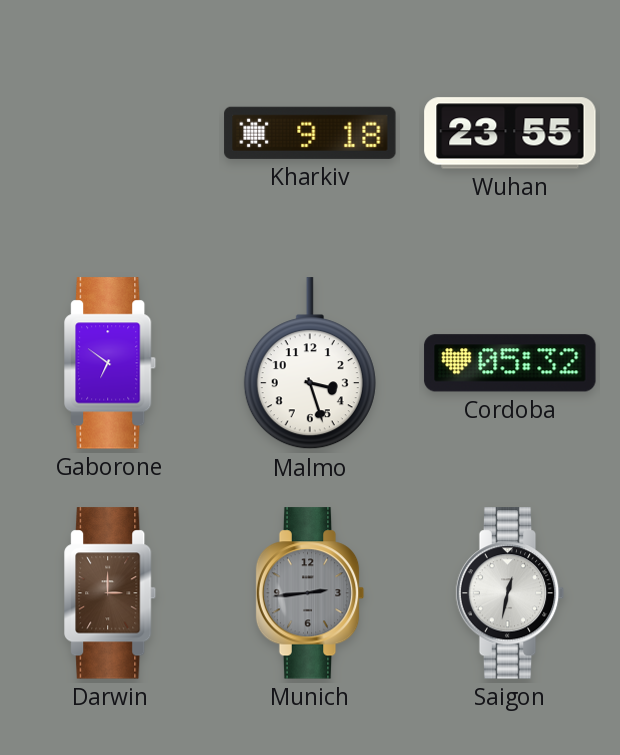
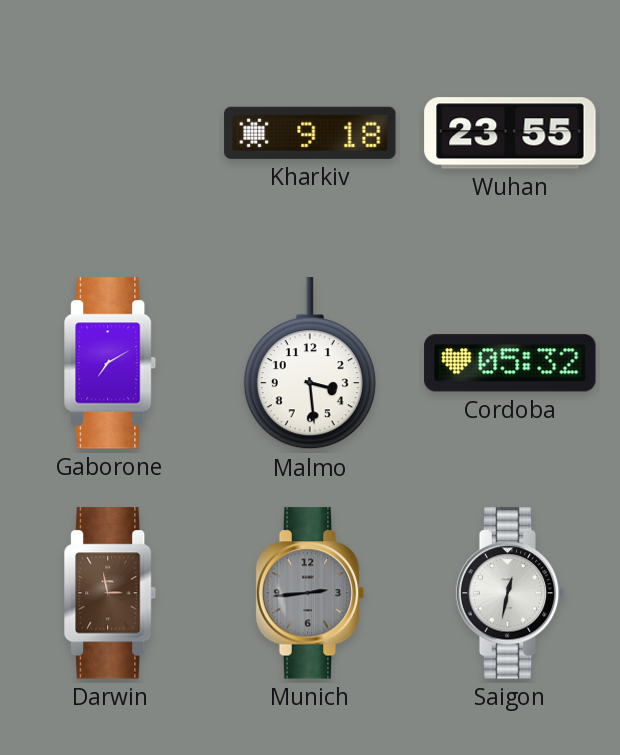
Gaborone: 6:51 -> 7:10 (111, 363)
Malmo: 3:27 -> 3:29 (310, 364)
Darwin: 3:00 -> 2:58 (111, 593)
